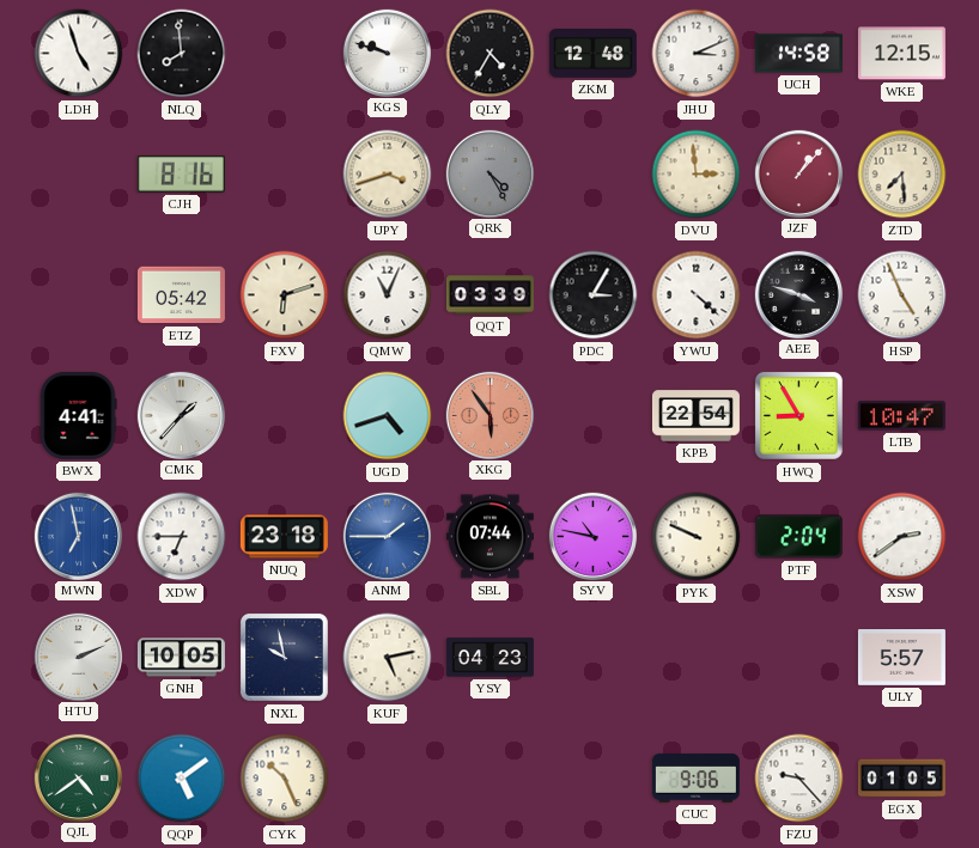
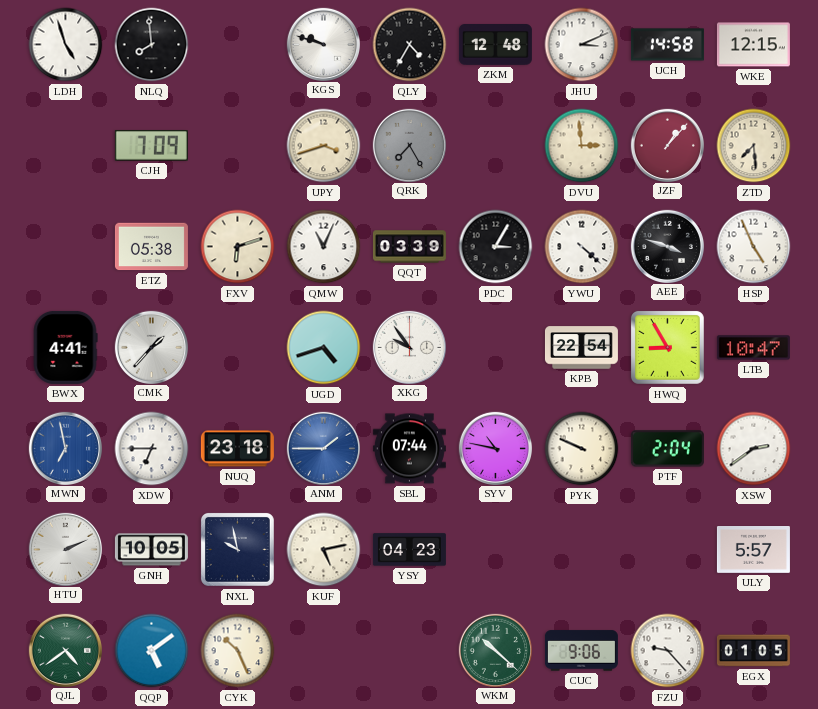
CJH: 8:16 -> 7:09 (151, 146)
QRK: 4:25 -> 7:25 (409, 145)
ETZ: 05:42 -> 05:38 (151, 247)
XKG: 5:54 -> 9:54 (409, 347)
XKG dial: salmon -> white (409, 347)
WKM: none -> 10:22 (495, 650)
